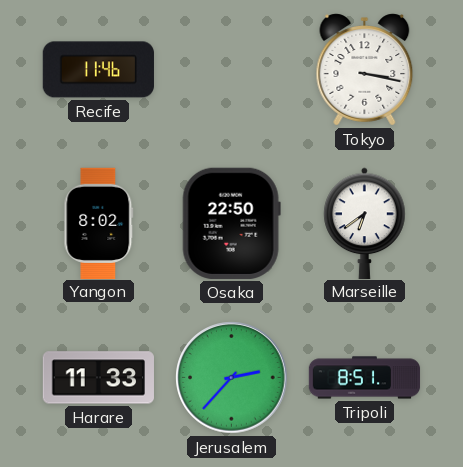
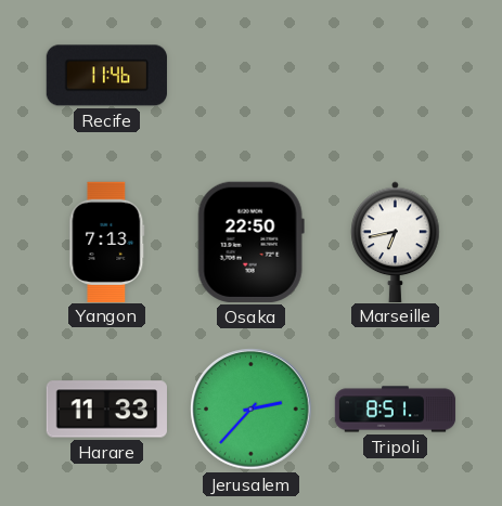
Tokyo: 3:17 -> none (365, 70)
Yangon: 8:02 -> 7:13 (107, 242)
Marseille: 6:39 -> 6:43 (396, 242)
